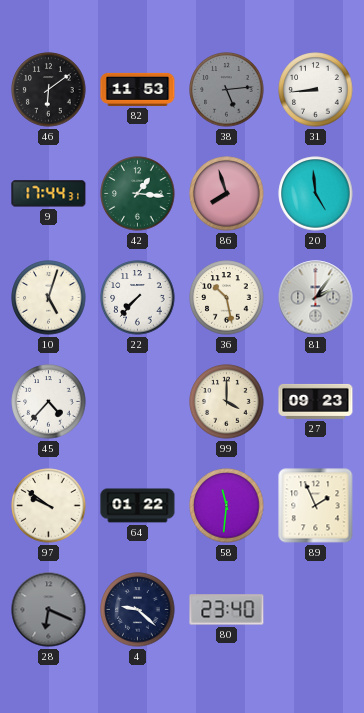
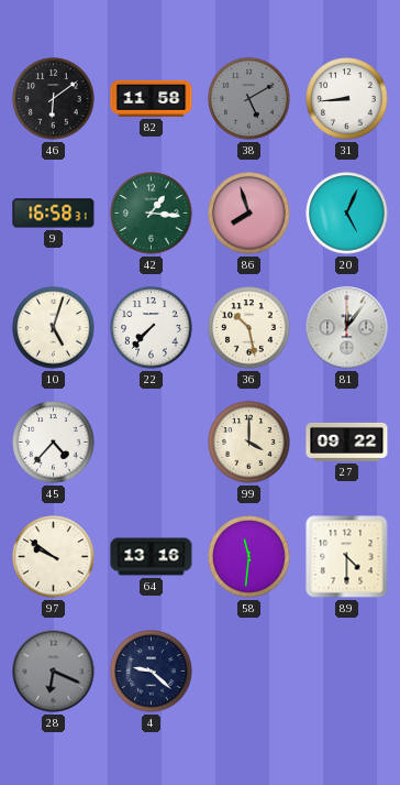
82: 11:53 -> 11:58 (152, 98)
38: 5:14 -> 5:10 (249, 99)
9: 17:44 -> 16:58 (54, 214)
20: 4:59 -> 5:04 (347, 214)
81: 2:06 -> 12:06 (347, 328)
27: 09:23 -> 09:22 (347, 441)
64: 01:22 -> 13:16 (152, 557)
89: 1:56 -> 4:30 (347, 557)
80: 23:40 -> none (227, 610)
